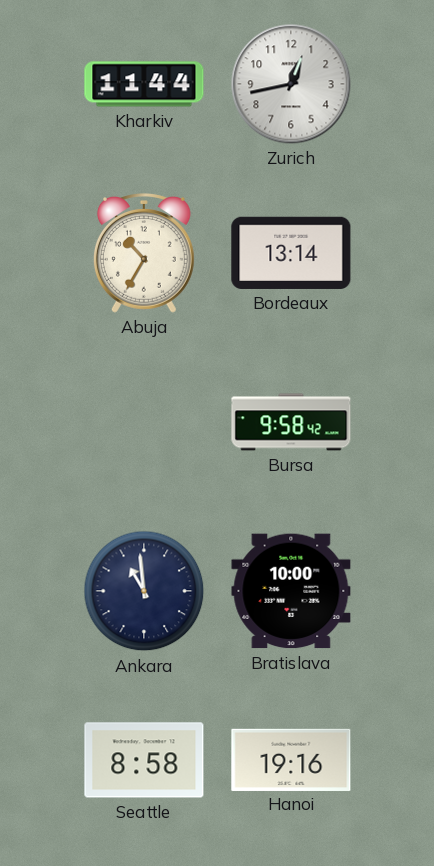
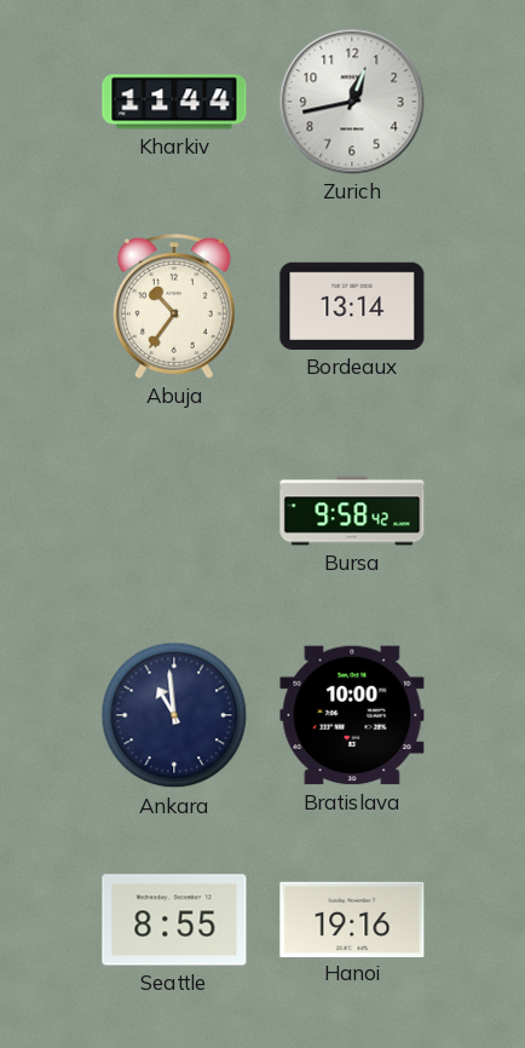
Abuja: 10:35 -> 10:36 (174, 307)
Seattle: 8:58 -> 8:55 (174, 920)
